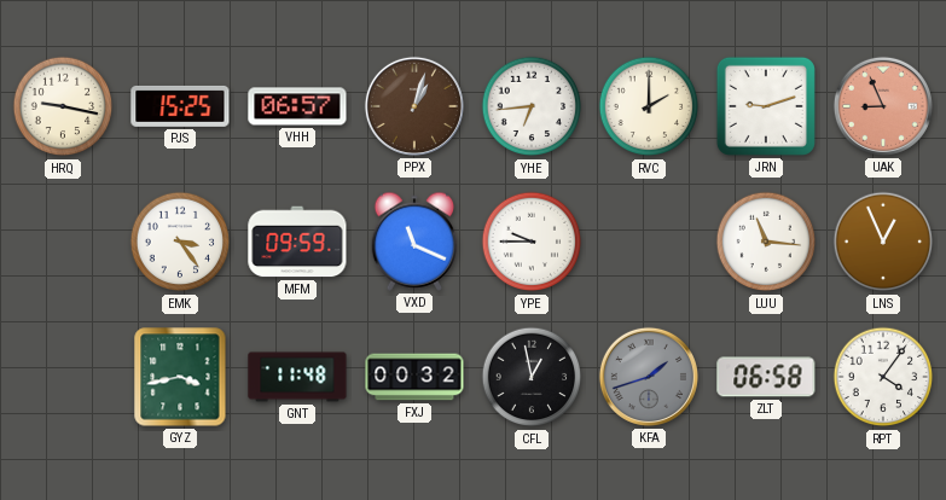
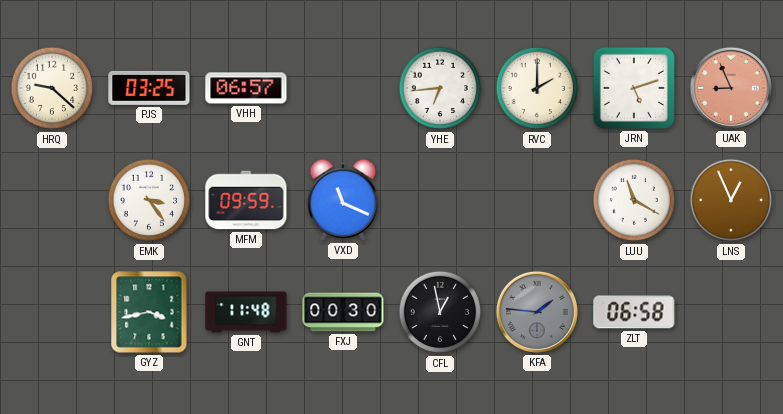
HRQ: 9:17 -> 9:22 (52, 88)
PJS: 15:25 -> 03:25 (149, 88)
PPX: 1:03 -> none (414, 106)
JRN: 9:12 -> 5:12 (634, 88)
YPE: 9:45 -> none (532, 242)
LUU: 11:16 -> 11:20 (634, 200)
FXJ: 00:32 -> 00:30 (343, 312)
KFA: 1:42 -> 1:46 (537, 312)
RPT: 4:06 -> none (883, 377)
